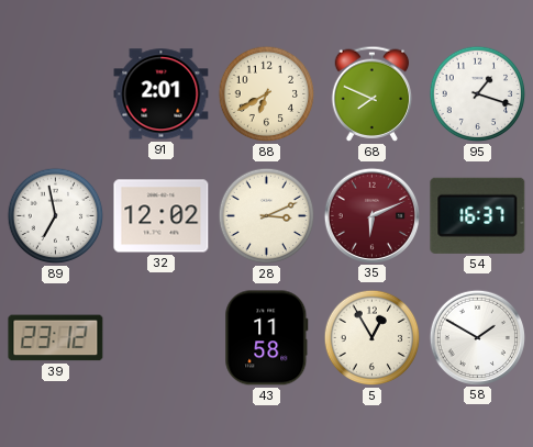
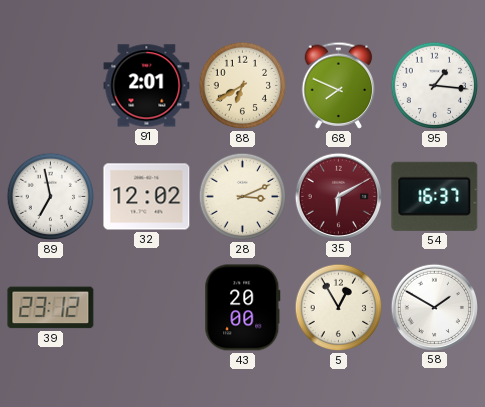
95: 1:18 -> 1:16 (435, 86)
35: 6:11 -> 6:10 (338, 196)
43: 11:58 -> 20:00 (243, 308)
